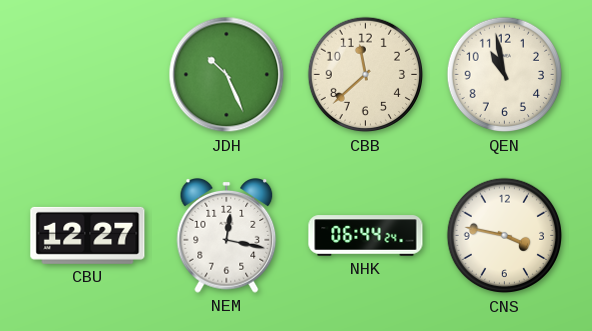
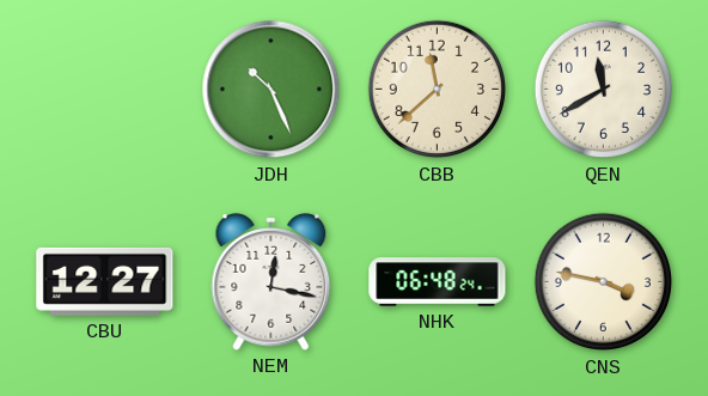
QEN: 10:58 -> 11:40 (604, 90)
NHK: 06:44 -> 06:48 (438, 282)
